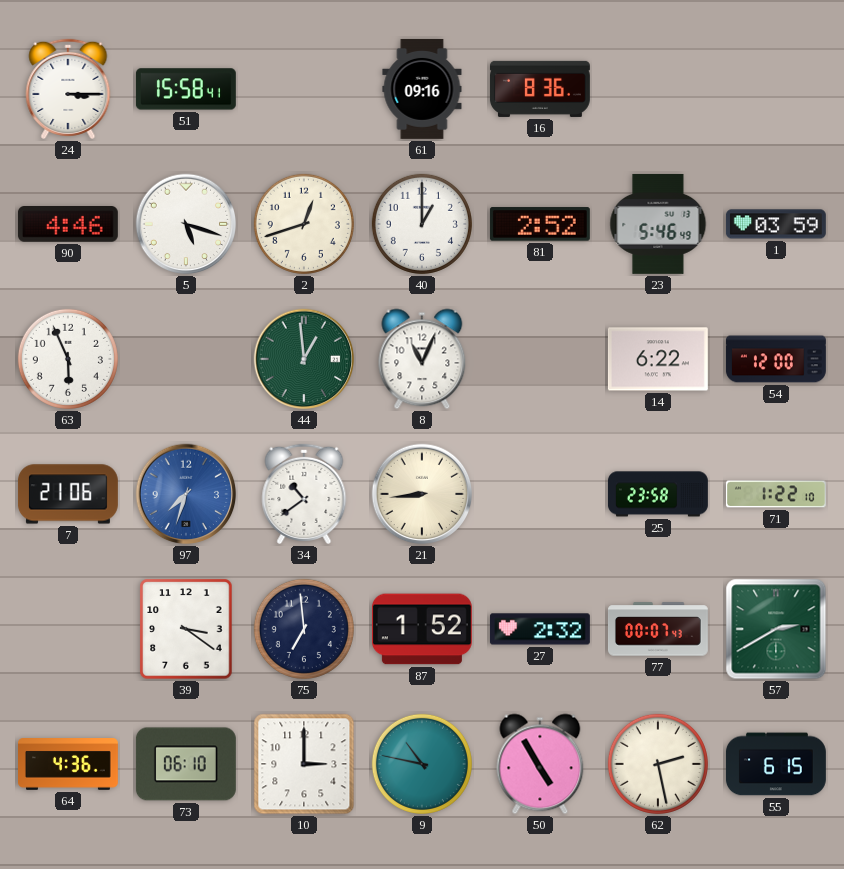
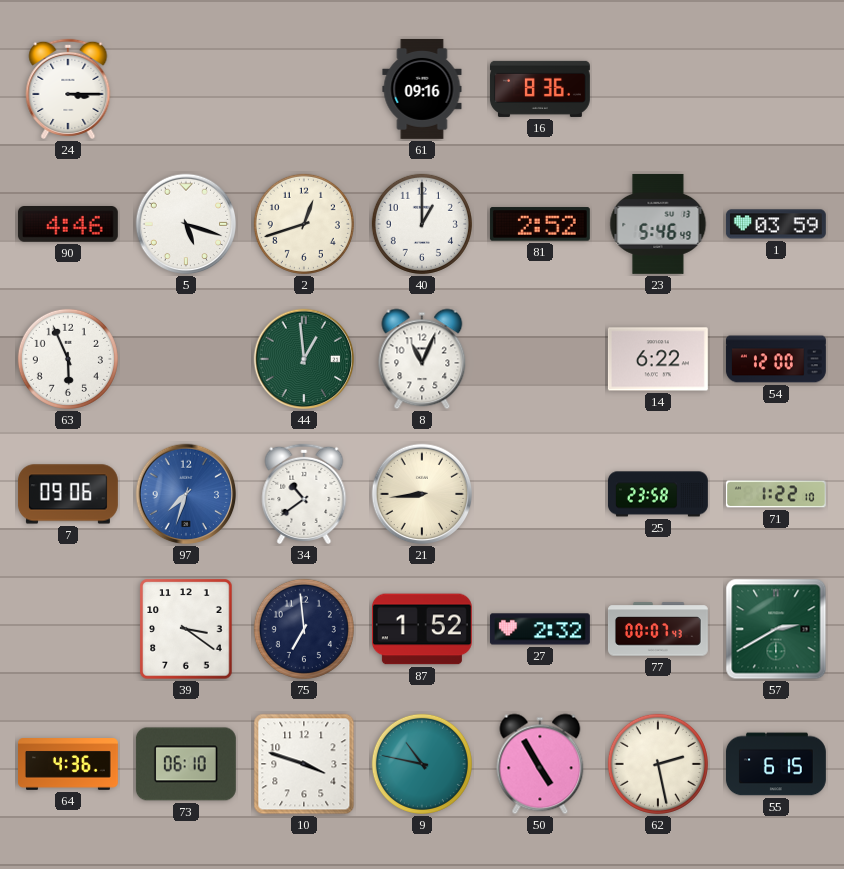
51: 15:58 -> none (186, 89)
7: 21:06 -> 09:06 (68, 494)
10: 3:00 -> 3:48 (304, 764)
